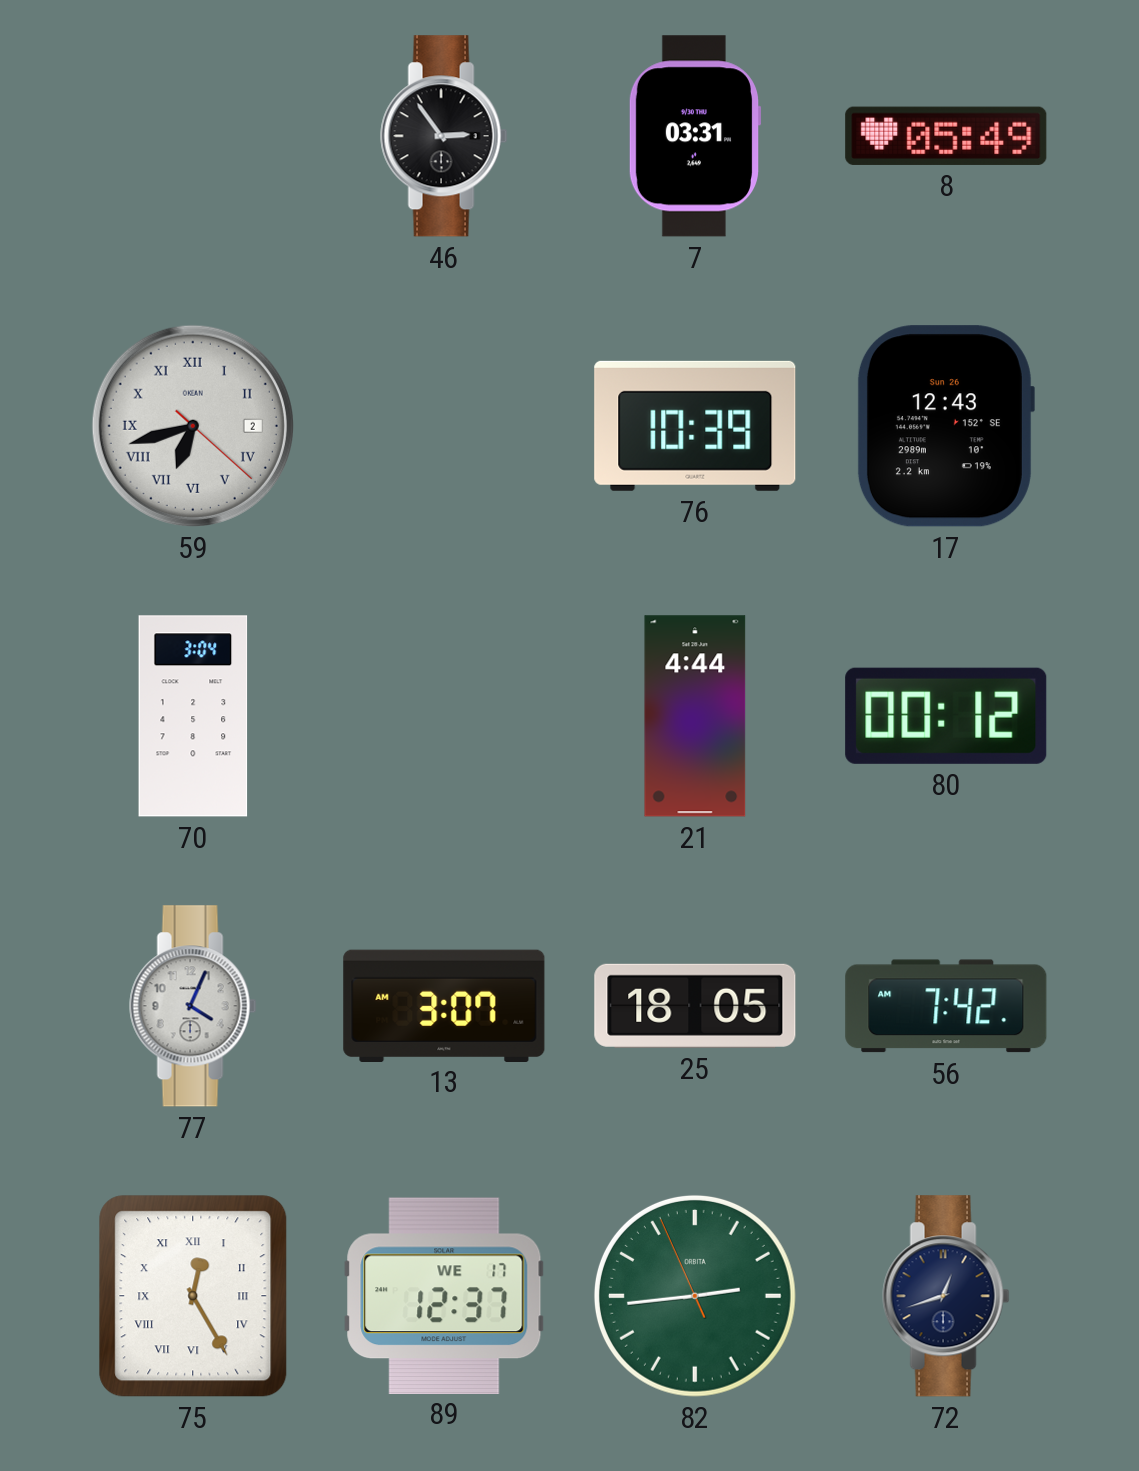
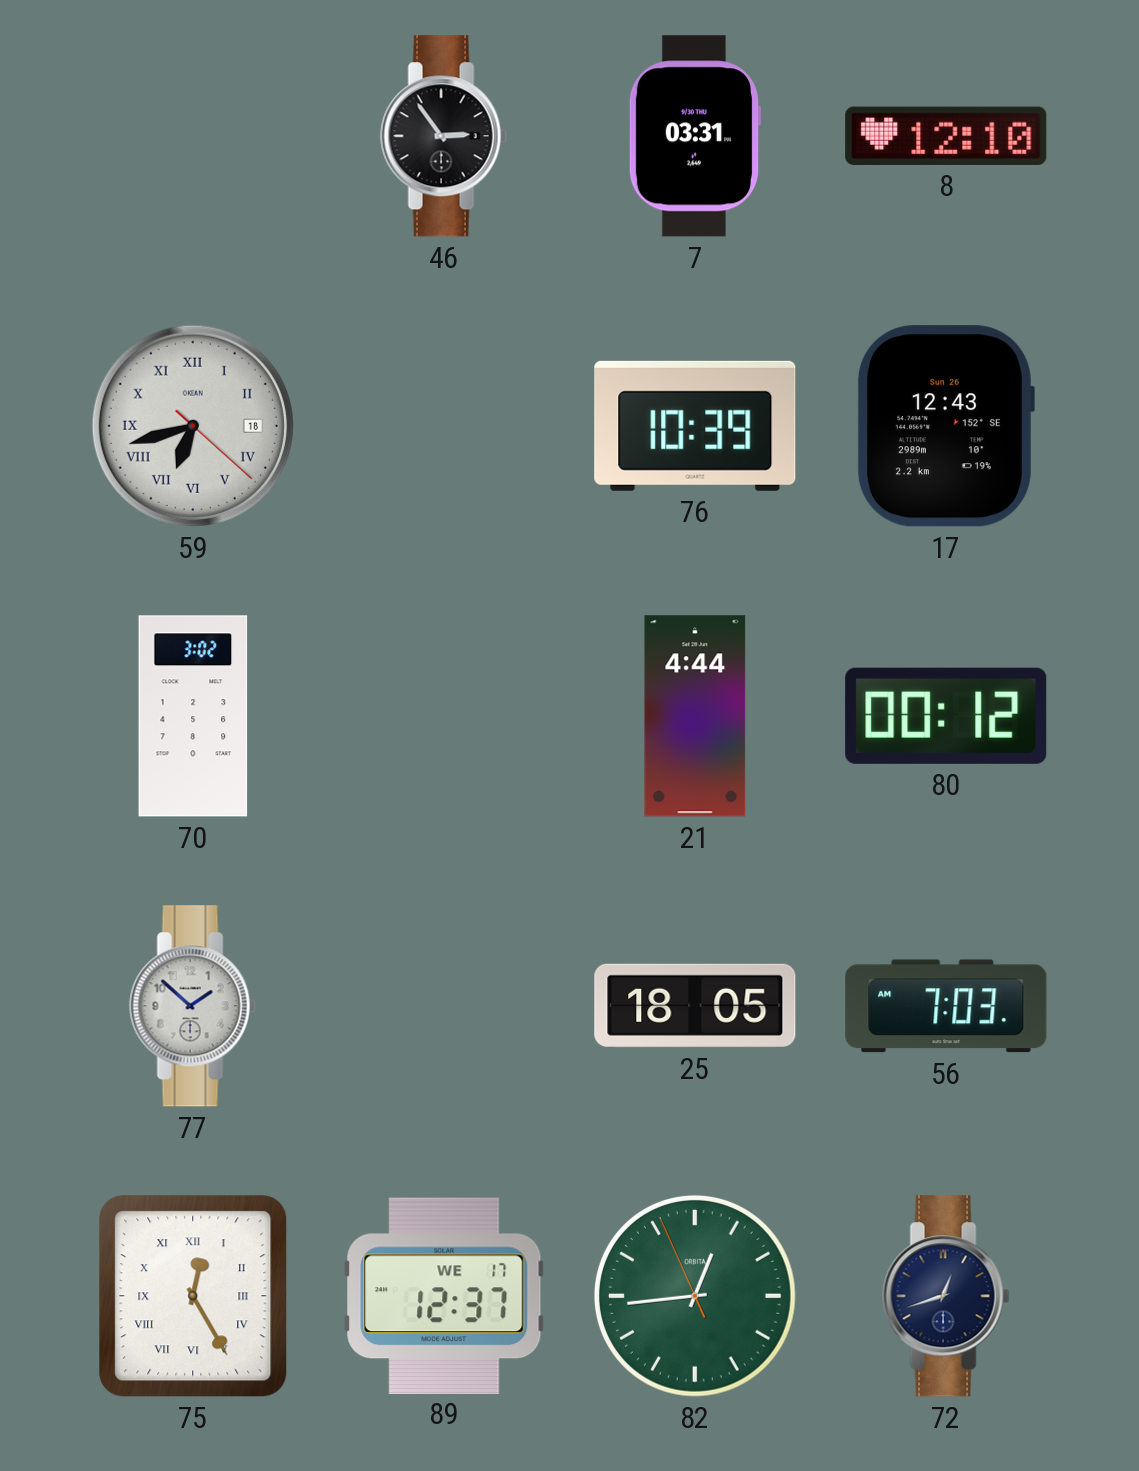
8: 05:49 -> 12:10 (946, 136)
59 date: 2 -> 18 (193, 426)
70: 3:04 -> 3:02 (193, 716)
77: 4:04 -> 1:52 (193, 1006)
13: 3:07 -> none (444, 1005)
56: 7:42 -> 7:03 (946, 1006)
82: 2:43 -> 12:43 (695, 1296)
